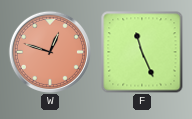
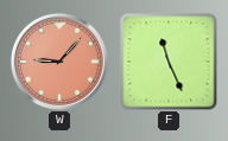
W: 12:48 -> 9:07 (59, 62)
